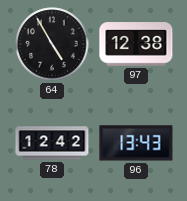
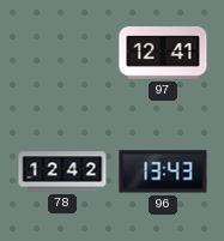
64: 4:55 -> none (52, 44)
97: 12:38 -> 12:41 (163, 53)
